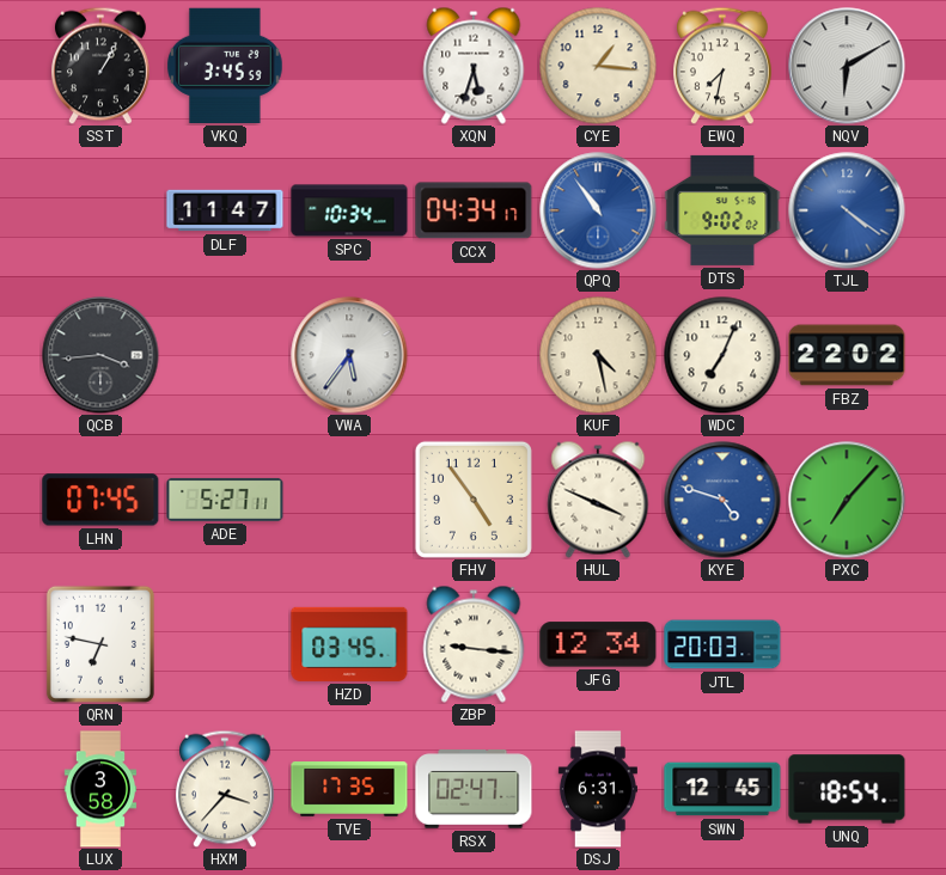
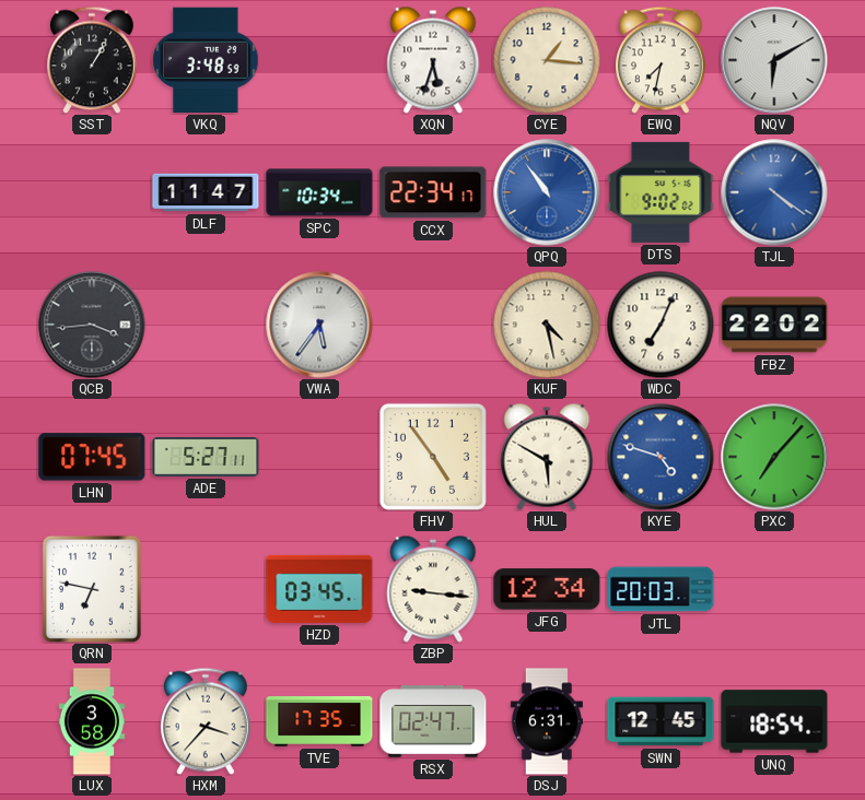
VKQ: 3:45 -> 3:48 (207, 60)
CCX: 04:34 -> 22:34 (433, 192)
HUL: 3:49 -> 5:50 (547, 457)
